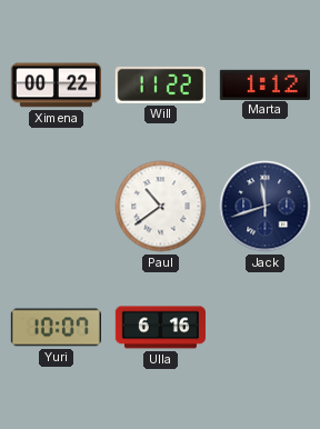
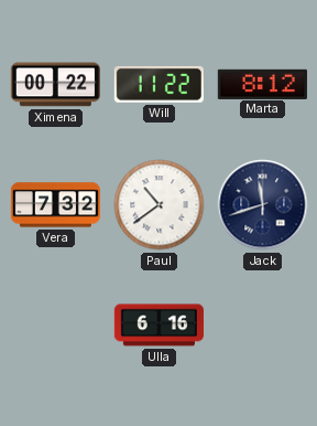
Marta: 1:12 -> 8:12 (262, 84)
Vera: none -> 7:32 (55, 205)
Yuri: 10:07 -> none (56, 328)
